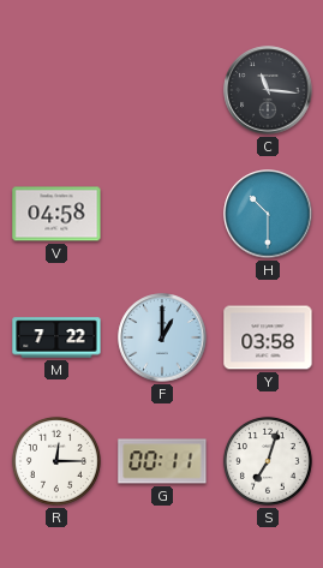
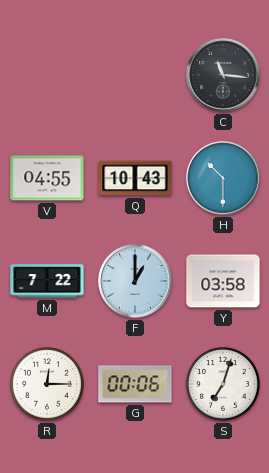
V: 04:58 -> 04:55 (47, 178)
Q: none -> 10:43 (135, 178)
G: 00:11 -> 00:06 (135, 384)
